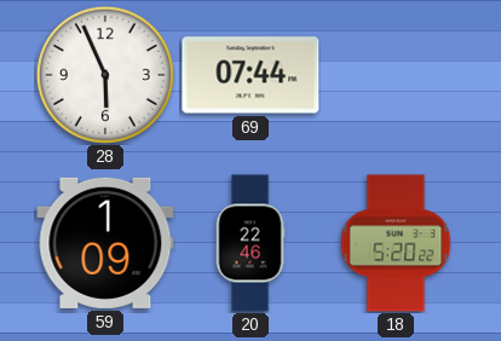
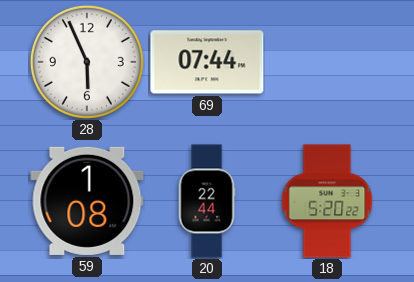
59: 1:09 -> 1:08 (87, 201)
20: 22:46 -> 22:44 (207, 201)
